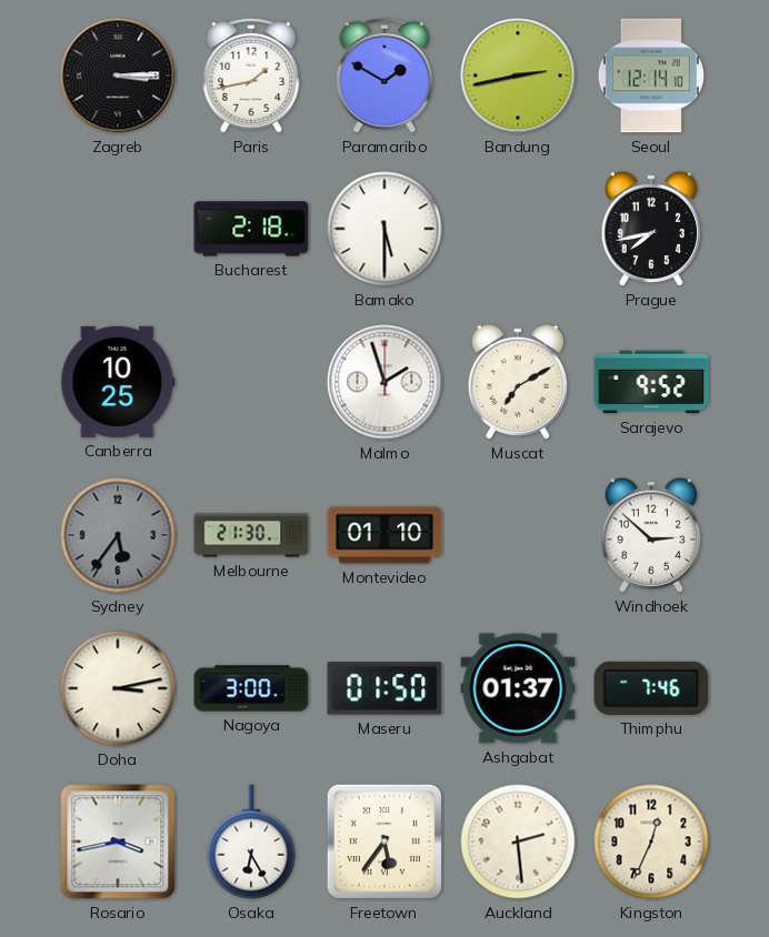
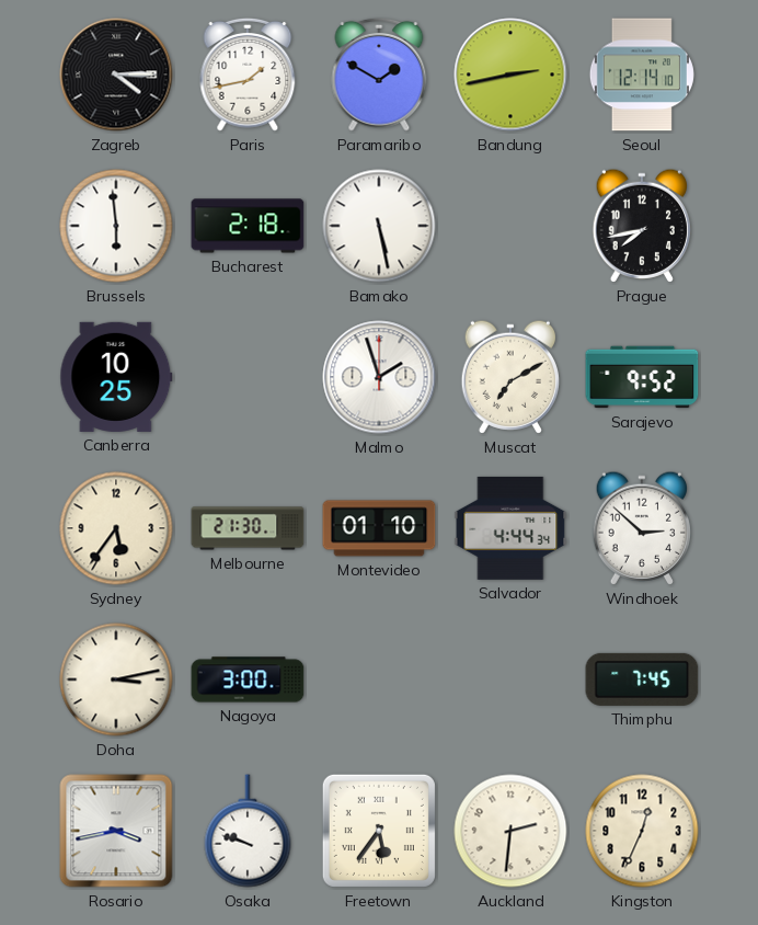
Zagreb: 3:15 -> 4:15 (116, 75)
Brussels: none -> 5:59 (116, 226)
Bamako: 5:30 -> 5:28 (379, 226)
Sydney dial: grey -> cream (116, 528)
Salvador: none -> 4:44 (510, 528)
Maseru: 01:50 -> none (384, 688)
Ashgabat: 01:37 -> none (518, 688)
Thimphu: 7:46 -> 7:45 (642, 680)
Osaka: 6:25 -> 9:48 (248, 831)
Auckland: 2:29 -> 2:31 (510, 831)
